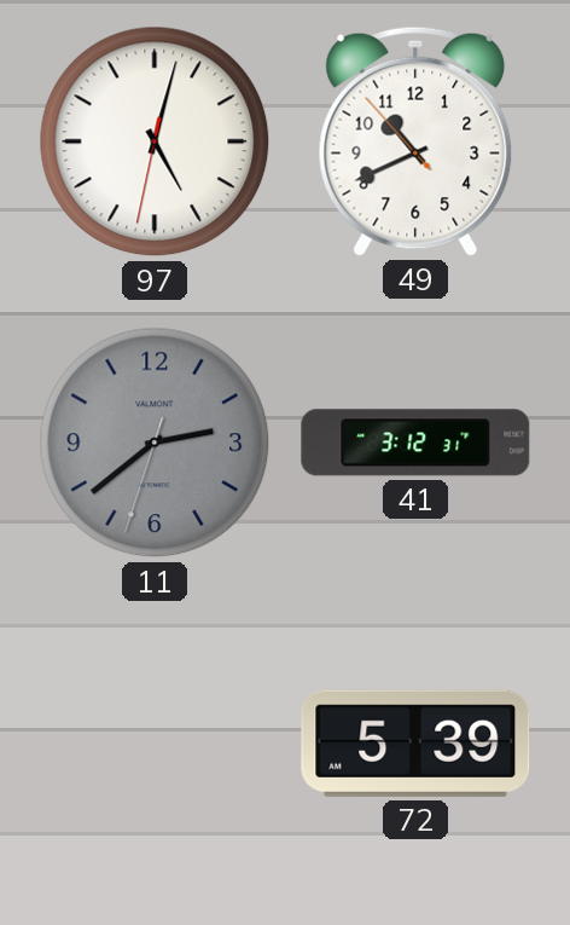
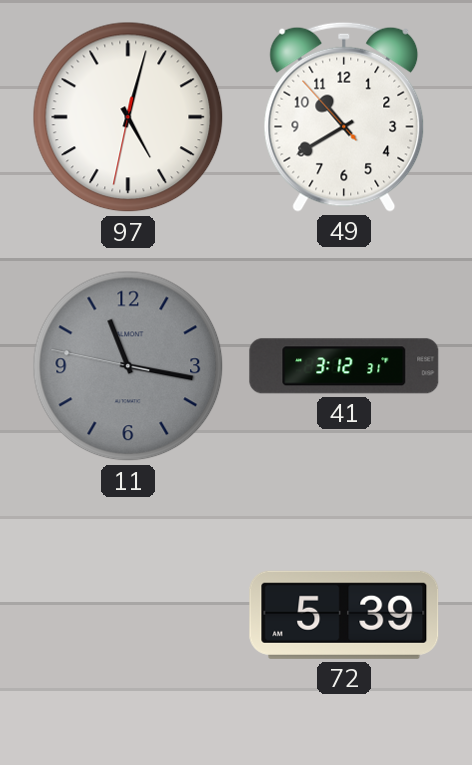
49: 10:40 -> 10:39 (344, 117)
11: 2:38 -> 11:16 (128, 366)
